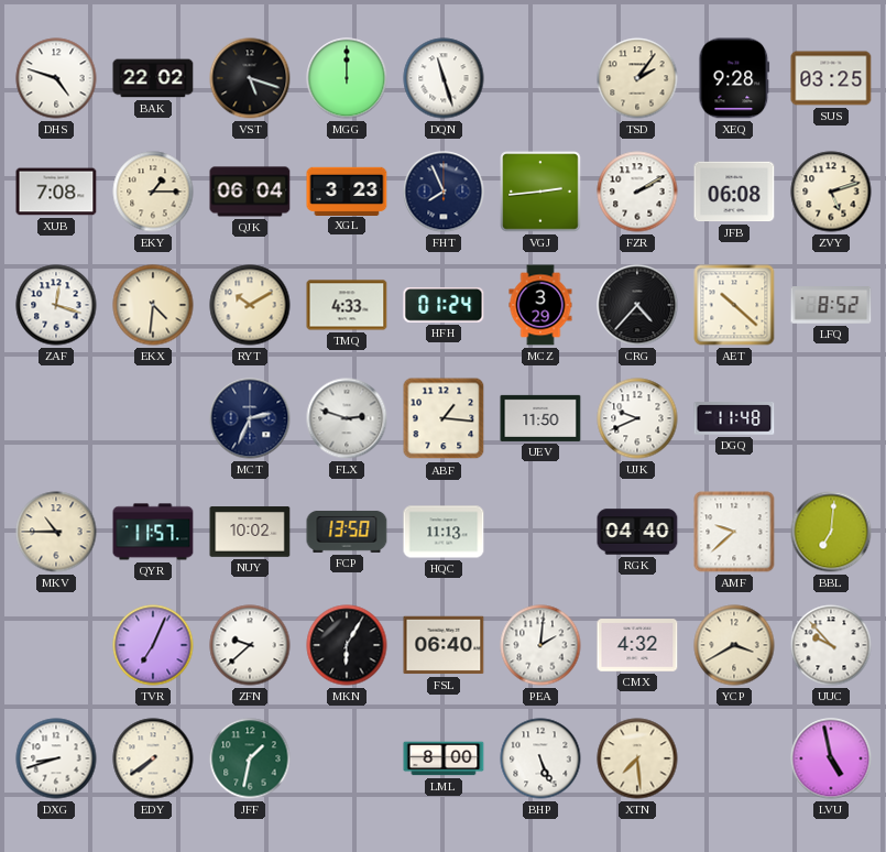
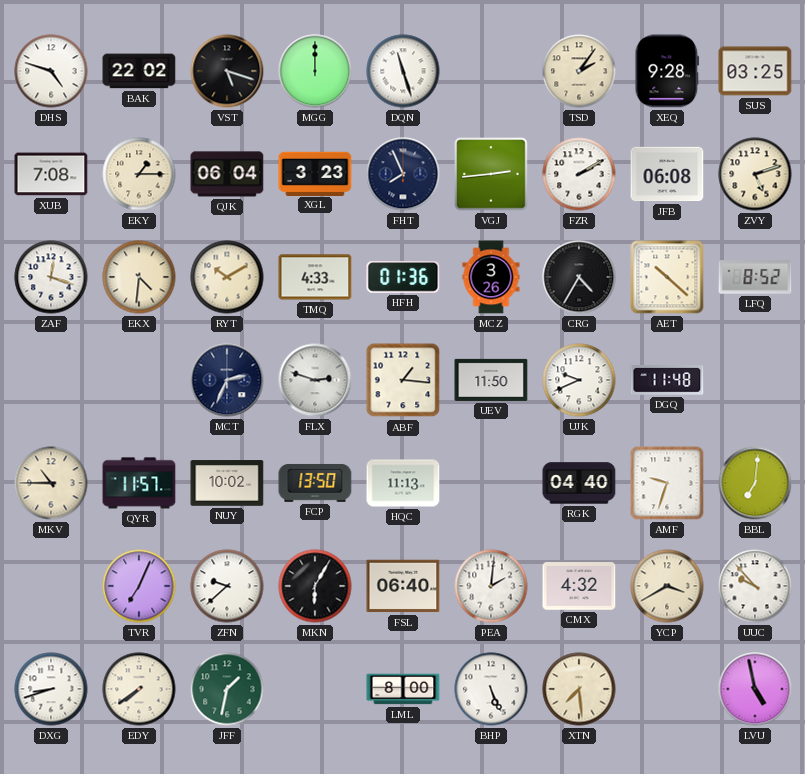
HFH: 01:24 -> 01:36 (403, 278)
MCZ: 3:29 -> 3:26 (491, 277)
CRG: 4:37 -> 4:35 (579, 277)
AMF: 9:38 -> 9:33 (667, 483)
